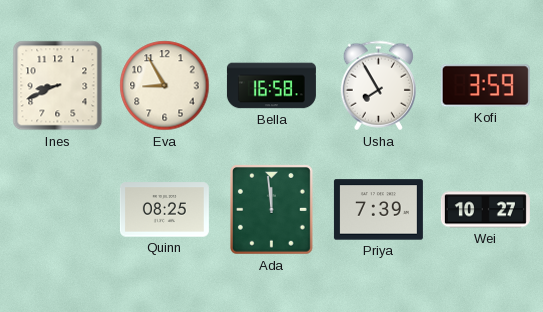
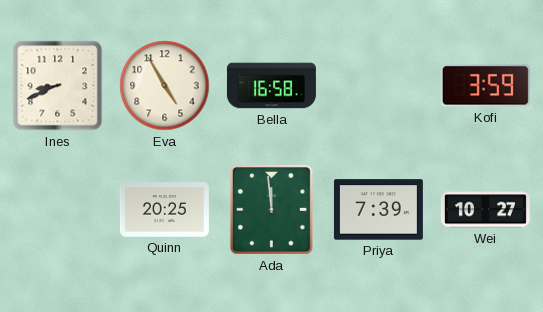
Eva: 8:55 -> 4:55 (165, 86)
Usha: 7:55 -> none (378, 86)
Quinn: 08:25 -> 20:25 (164, 210)
